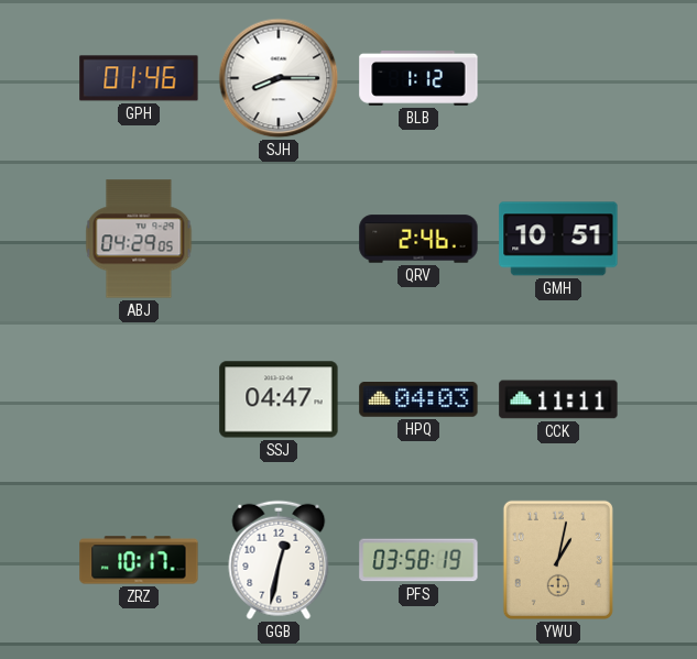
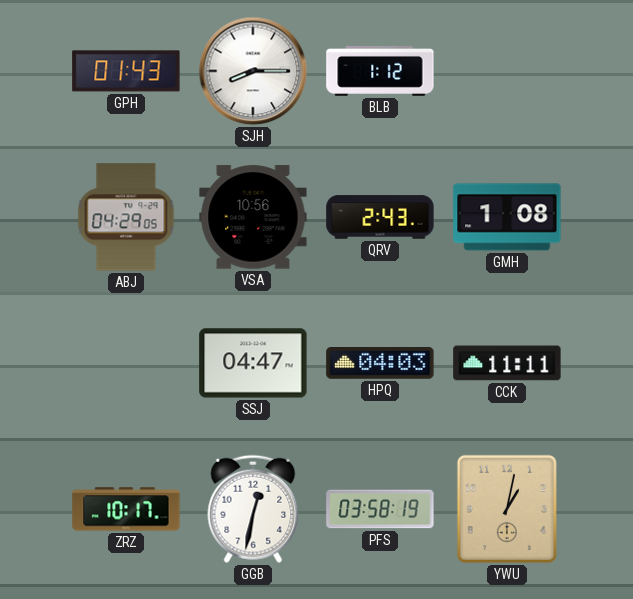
GPH: 01:46 -> 01:43 (126, 71)
VSA: none -> 10:56 (253, 217)
QRV: 2:46 -> 2:43 (380, 217)
GMH: 10:51 -> 1:08 (507, 217)
